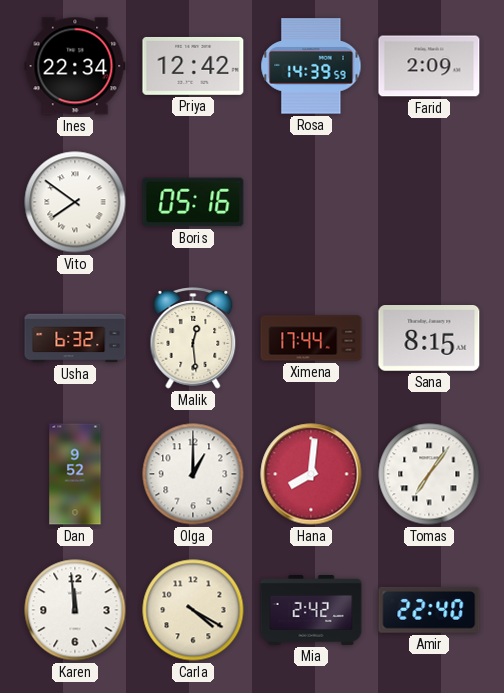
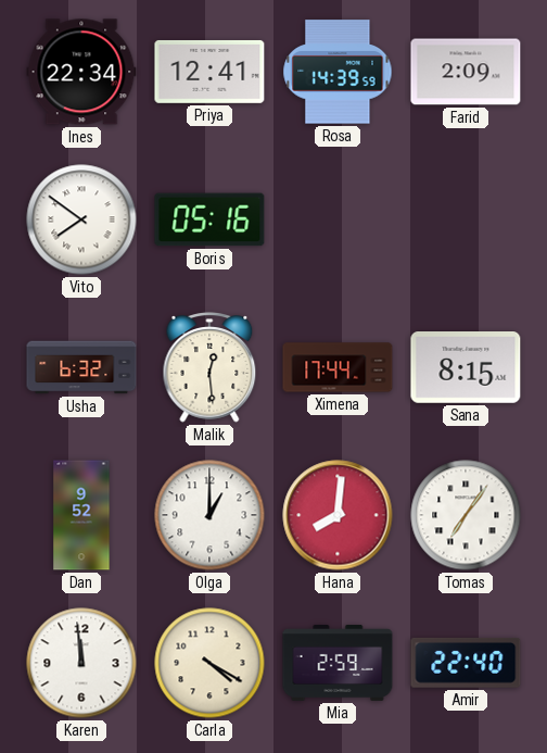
Priya: 12:42 -> 12:41 (209, 72)
Mia: 2:42 -> 2:59 (338, 663)
